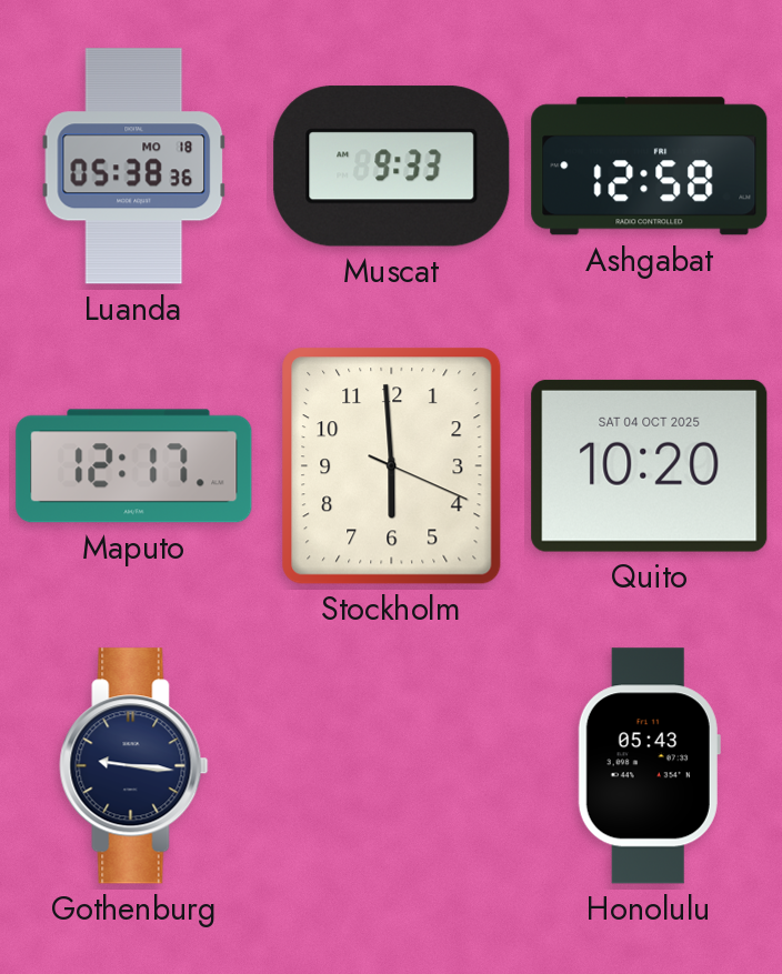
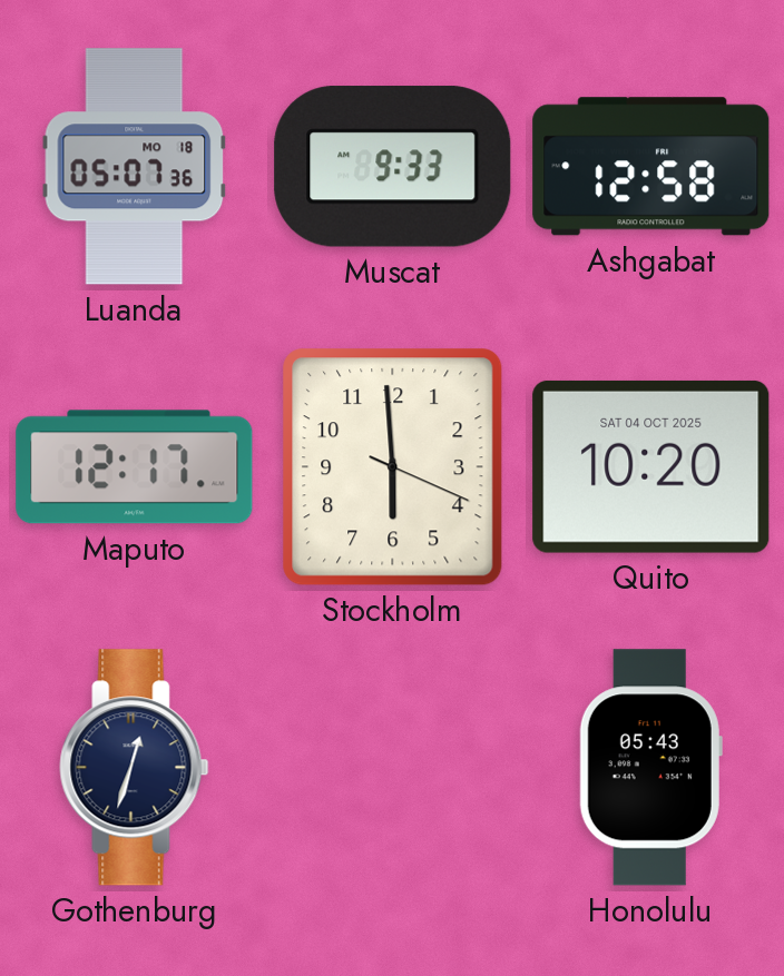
Luanda: 05:38 -> 05:07 (135, 167)
Gothenburg: 9:16 -> 12:33 (135, 768)
